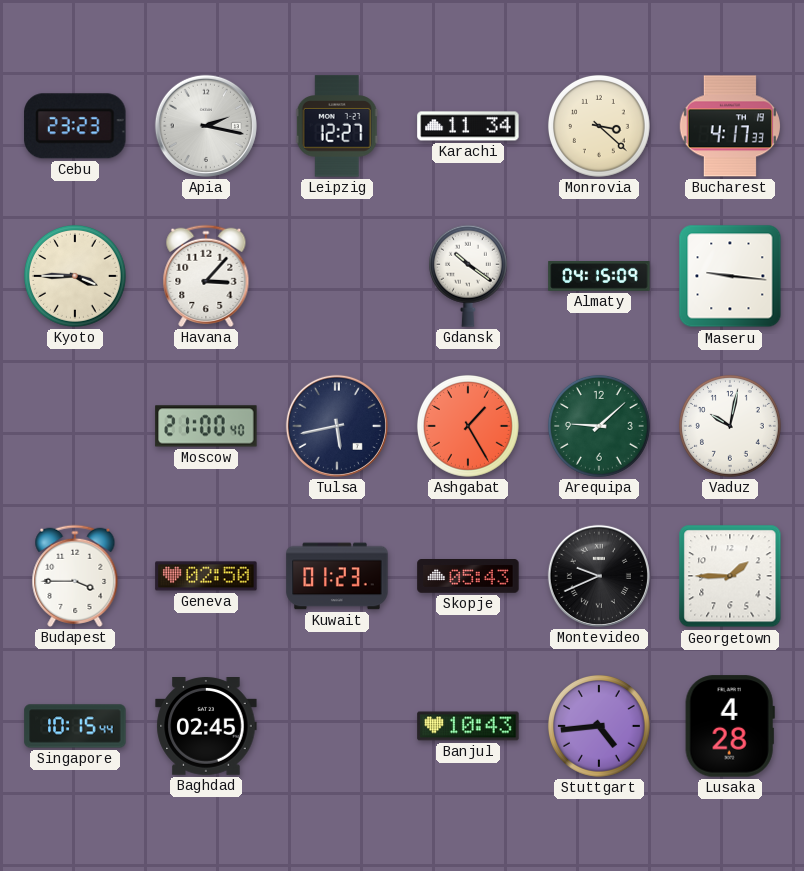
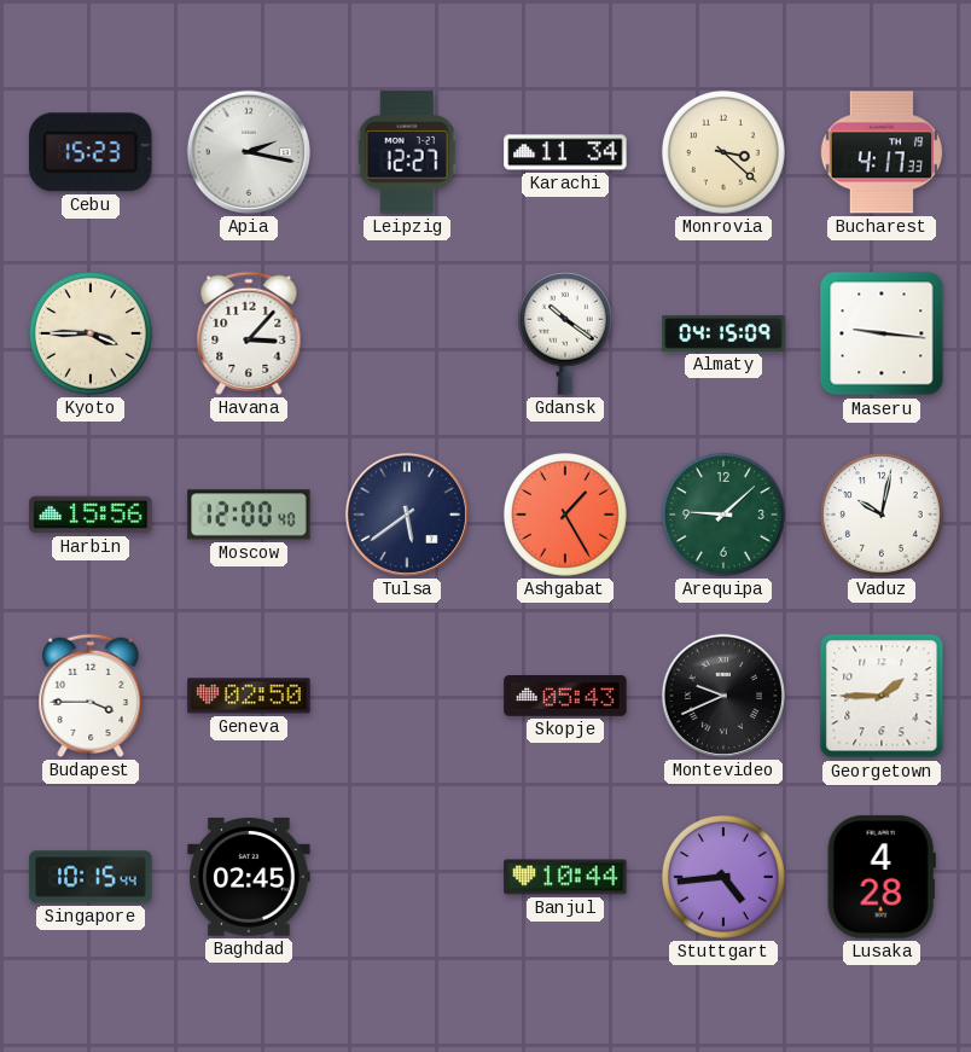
Cebu: 23:23 -> 15:23 (91, 152)
Harbin: none -> 15:56 (91, 515)
Moscow: 21:00 -> 12:00 (249, 515)
Tulsa: 5:43 -> 5:39 (407, 515)
Kuwait: 01:23 -> none (337, 576)
Banjul: 10:43 -> 10:44 (565, 877)
